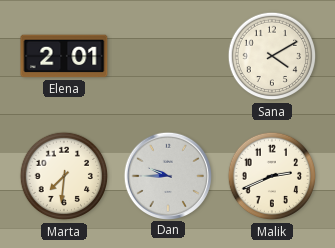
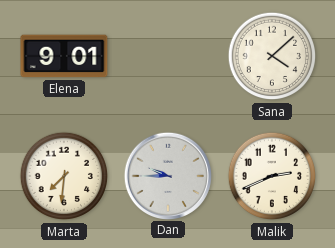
Elena: 2:01 -> 9:01 (64, 56)
Sana: 4:10 -> 4:08 (272, 56)
